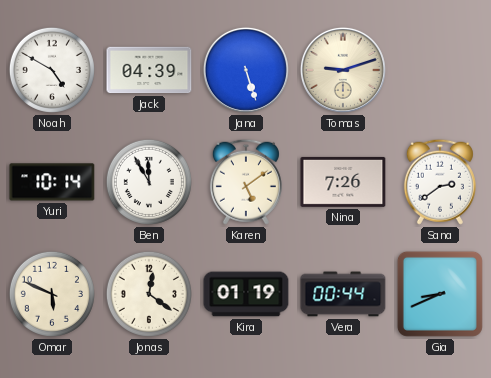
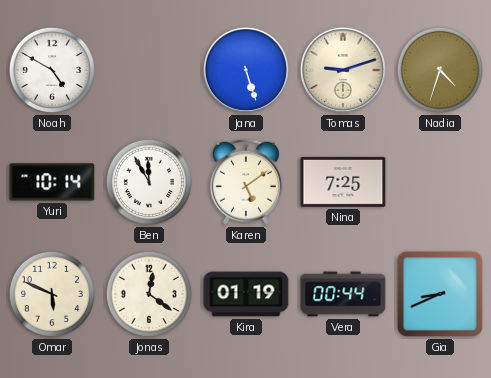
Jack: 04:39 -> none (149, 70)
Nadia: none -> 4:33 (440, 70)
Nina: 7:26 -> 7:25 (343, 182)
Sana: 2:39 -> none (440, 182)
